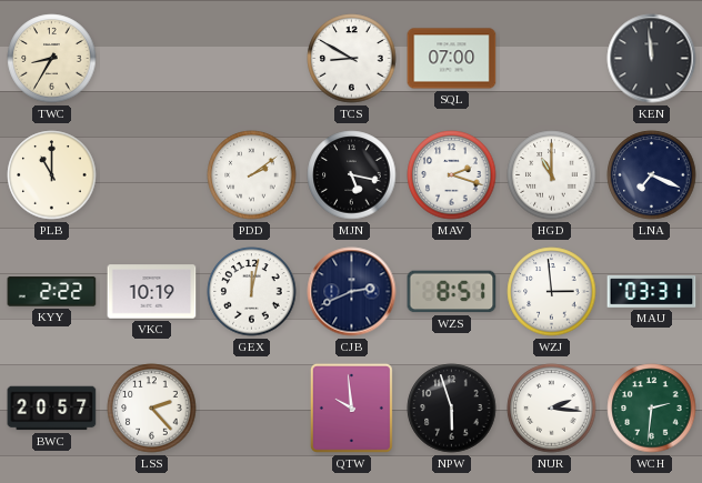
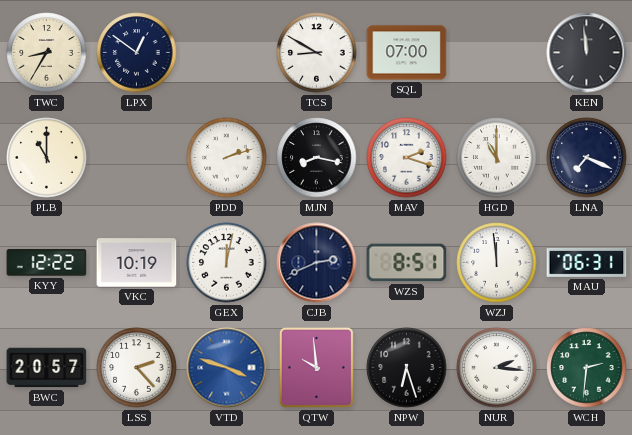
LPX: none -> 12:51 (137, 53)
PDD: 2:09 -> 2:12 (227, 158)
MJN: 5:17 -> 8:17 (317, 158)
KYY: 2:22 -> 12:22 (47, 263)
WZJ: 2:59 -> 11:59 (497, 263)
MAU: 03:31 -> 06:31 (587, 262)
VTD: none -> 3:48 (227, 368)
NPW: 5:57 -> 6:27 (407, 368)
